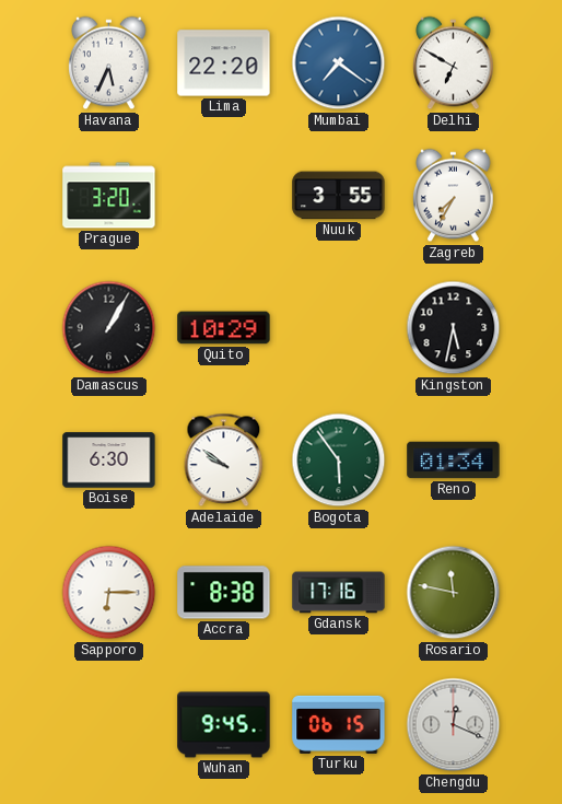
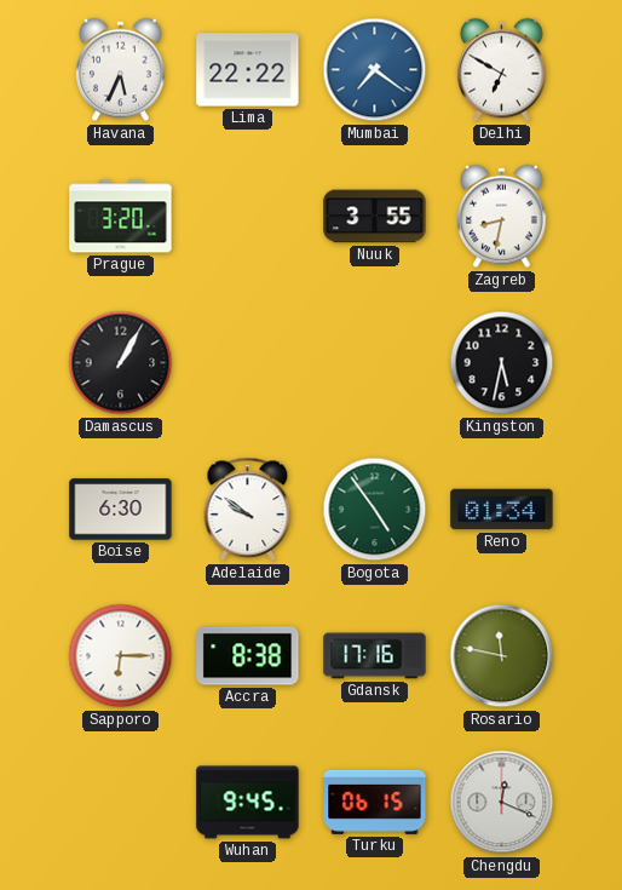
Lima: 22:20 -> 22:22 (248, 70)
Zagreb: 7:35 -> 8:32 (502, 217)
Quito: 10:29 -> none (224, 328)
Bogota: 5:54 -> 4:54 (375, 510)
